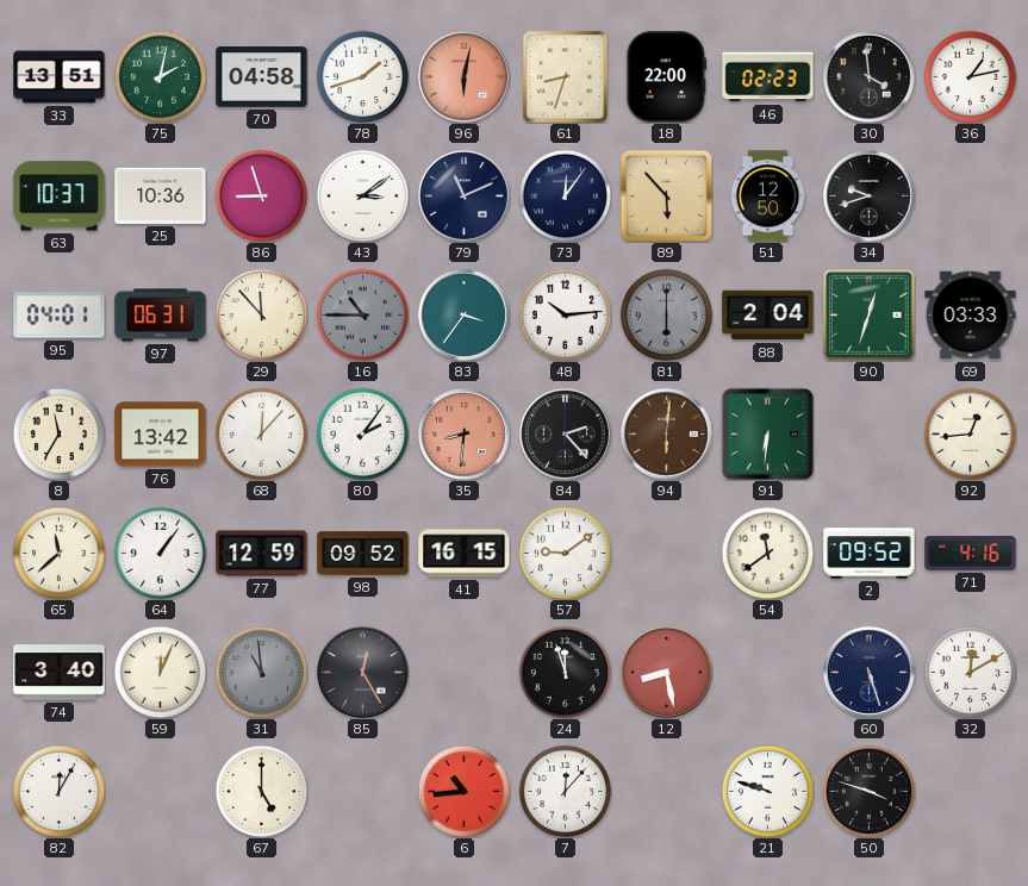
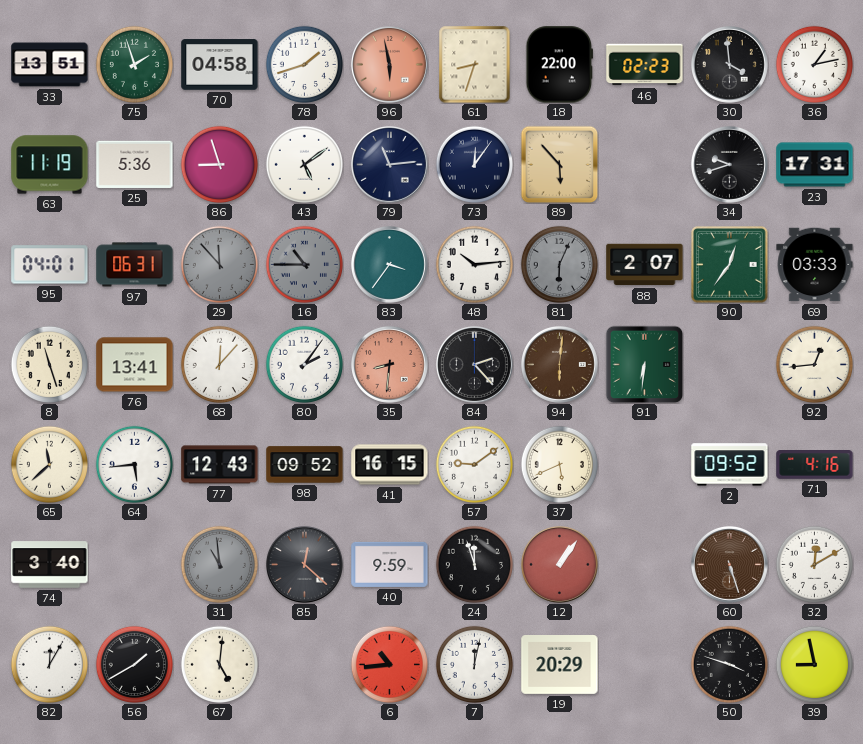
75: 2:02 -> 1:57 (134, 64)
96: 6:02 -> 5:58 (389, 64)
63: 10:37 -> 11:19 (50, 165)
25: 10:36 -> 5:36 (135, 164)
43: 3:09 -> 5:09 (304, 164)
79: 11:11 -> 11:14 (389, 164)
51: 12:50 -> none (768, 196)
23: none -> 17:31 (815, 165)
29 dial: cream -> grey (219, 264)
81: 6:00 -> 6:04 (559, 264)
88: 2:04 -> 2:07 (645, 265)
90: 12:33 -> 12:36 (730, 265)
8: 11:35 -> 11:27 (49, 364)
76: 13:42 -> 13:41 (135, 365)
64: 1:06 -> 5:44 (134, 464)
77: 12:59 -> 12:43 (220, 465)
37: none -> 5:41 (559, 464)
54: 11:39 -> none (767, 553)
59: 12:04 -> none (160, 672)
85: 12:25 -> 12:22 (304, 564)
40: none -> 9:59 (390, 564)
12: 8:28 -> 1:06 (559, 564)
60 dial: navy -> brown (729, 564)
56: none -> 1:40 (134, 664)
67: 5:00 -> 5:01 (219, 664)
7: 12:07 -> 12:02 (474, 664)
19: none -> 20:29 (560, 665)
21: 9:48 -> none (767, 791)
39: none -> 8:58 (814, 664)
